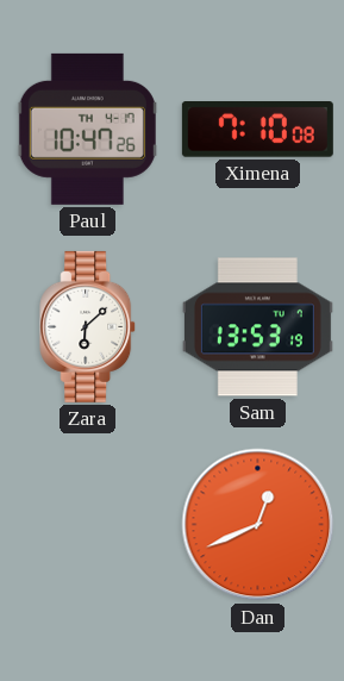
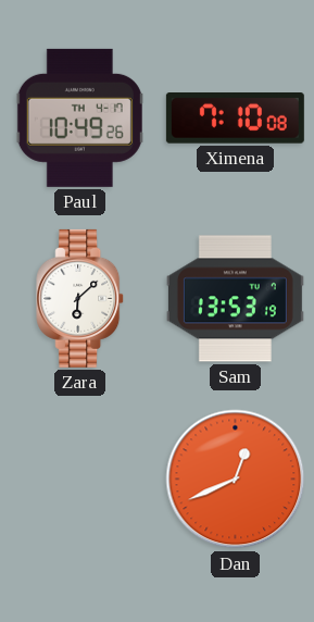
Paul: 10:47 -> 10:49 (79, 117)
